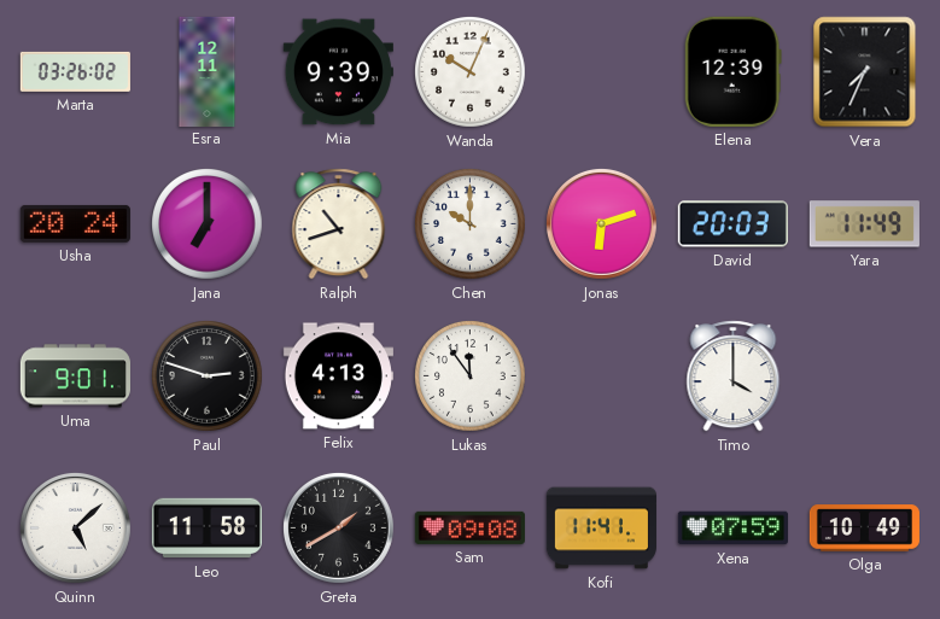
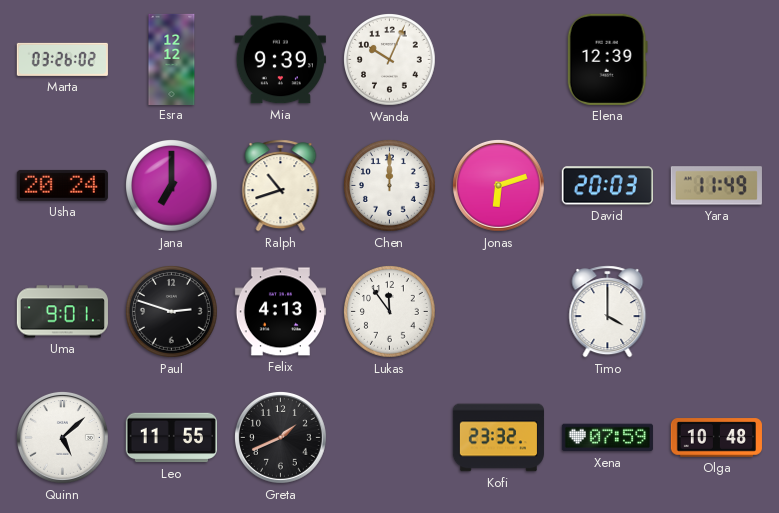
Esra: 12:11 -> 12:12 (172, 59)
Vera: 7:34 -> none (865, 72)
Chen: 10:00 -> 12:00 (390, 186)
Leo: 11:58 -> 11:55 (171, 438)
Greta: 1:40 -> 1:41 (280, 437)
Sam: 09:08 -> none (469, 527)
Kofi: 11:41 -> 23:32 (498, 438)
Olga: 10:49 -> 10:48 (716, 438)
